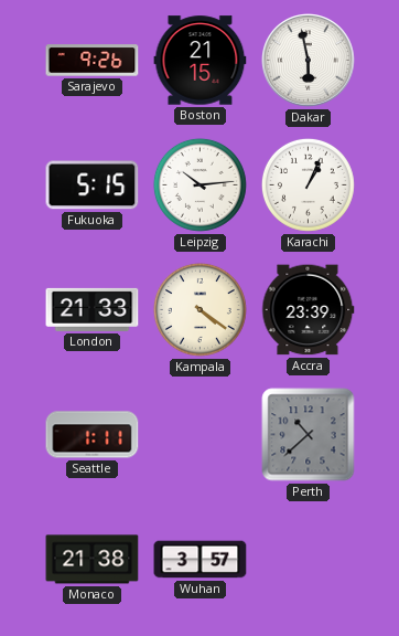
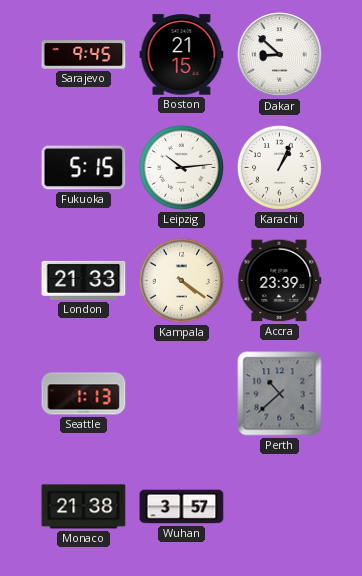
Sarajevo: 9:26 -> 9:45 (84, 55)
Dakar: 5:58 -> 8:52 (280, 55)
Seattle: 1:11 -> 1:13 (84, 394)
